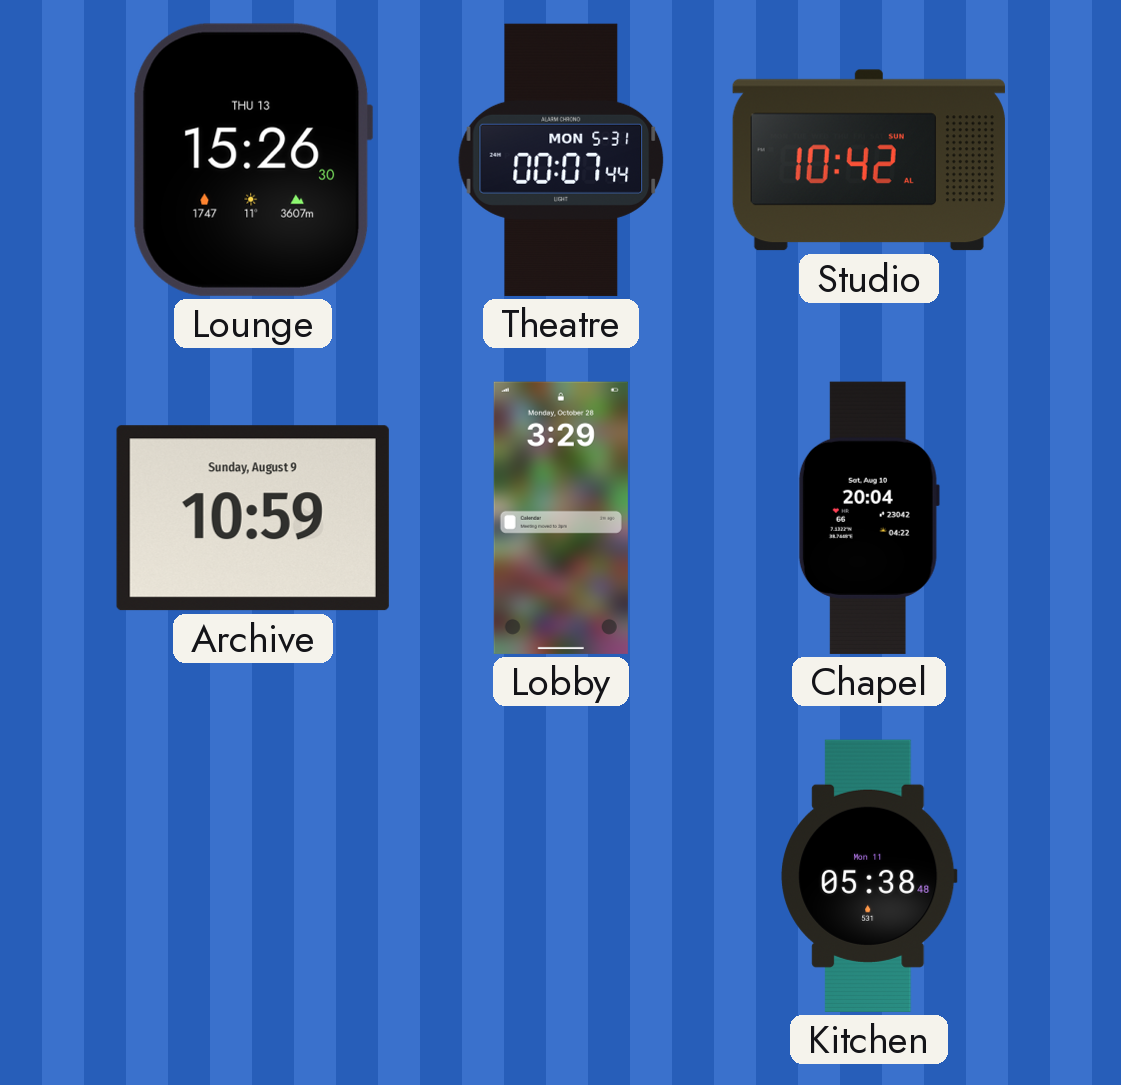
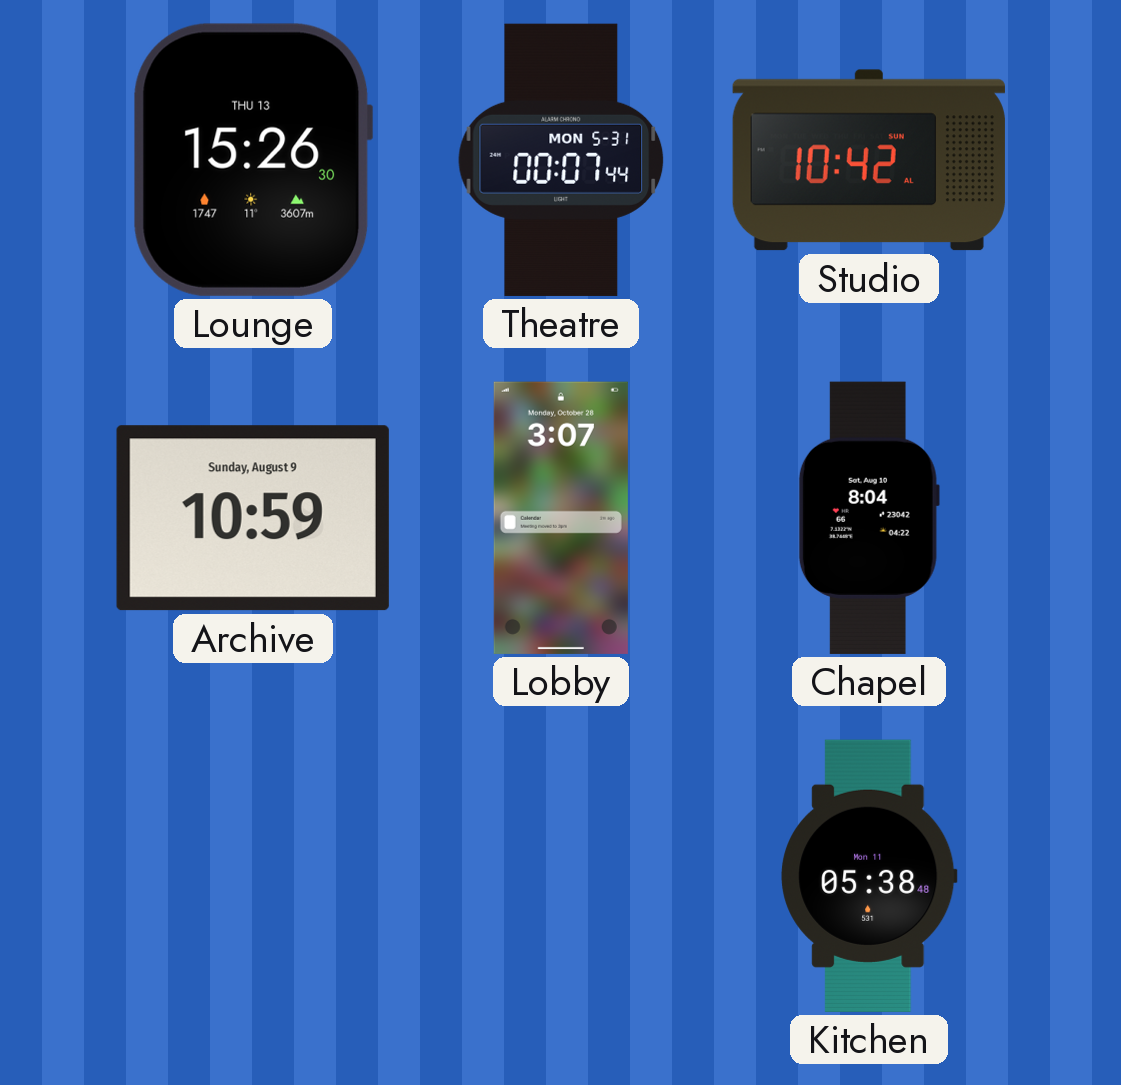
Lobby: 3:29 -> 3:07 (561, 518)
Chapel: 20:04 -> 8:04 (869, 518)
